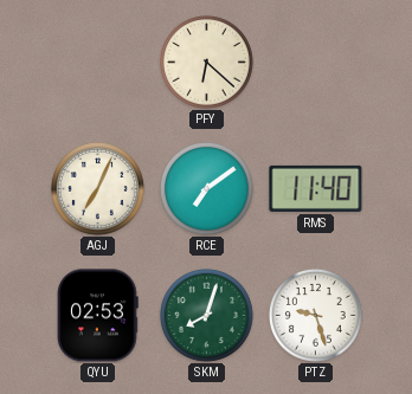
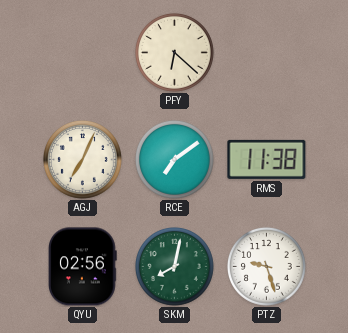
RMS: 11:40 -> 11:38 (267, 159)
QYU: 02:53 -> 02:56 (83, 267)
SKM: 8:03 -> 8:02 (175, 267)
